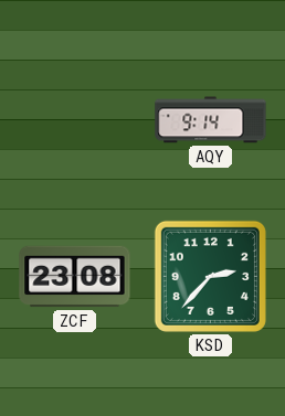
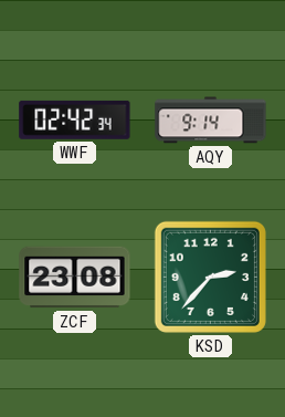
WWF: none -> 02:42 (75, 119)
